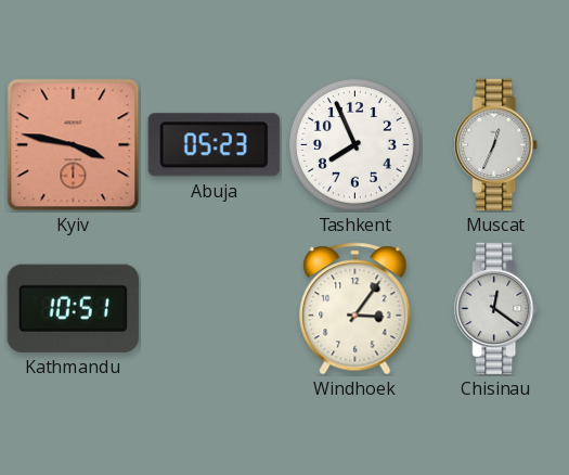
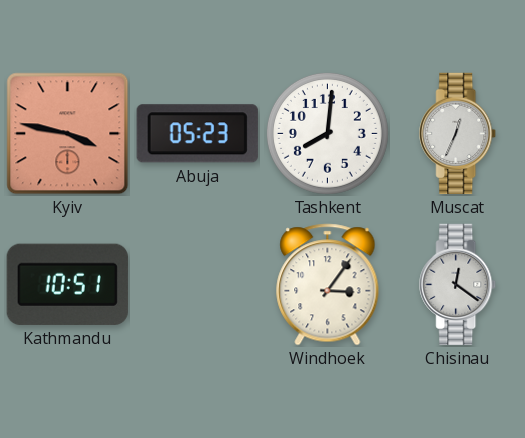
Tashkent: 7:56 -> 8:01 (327, 133)
